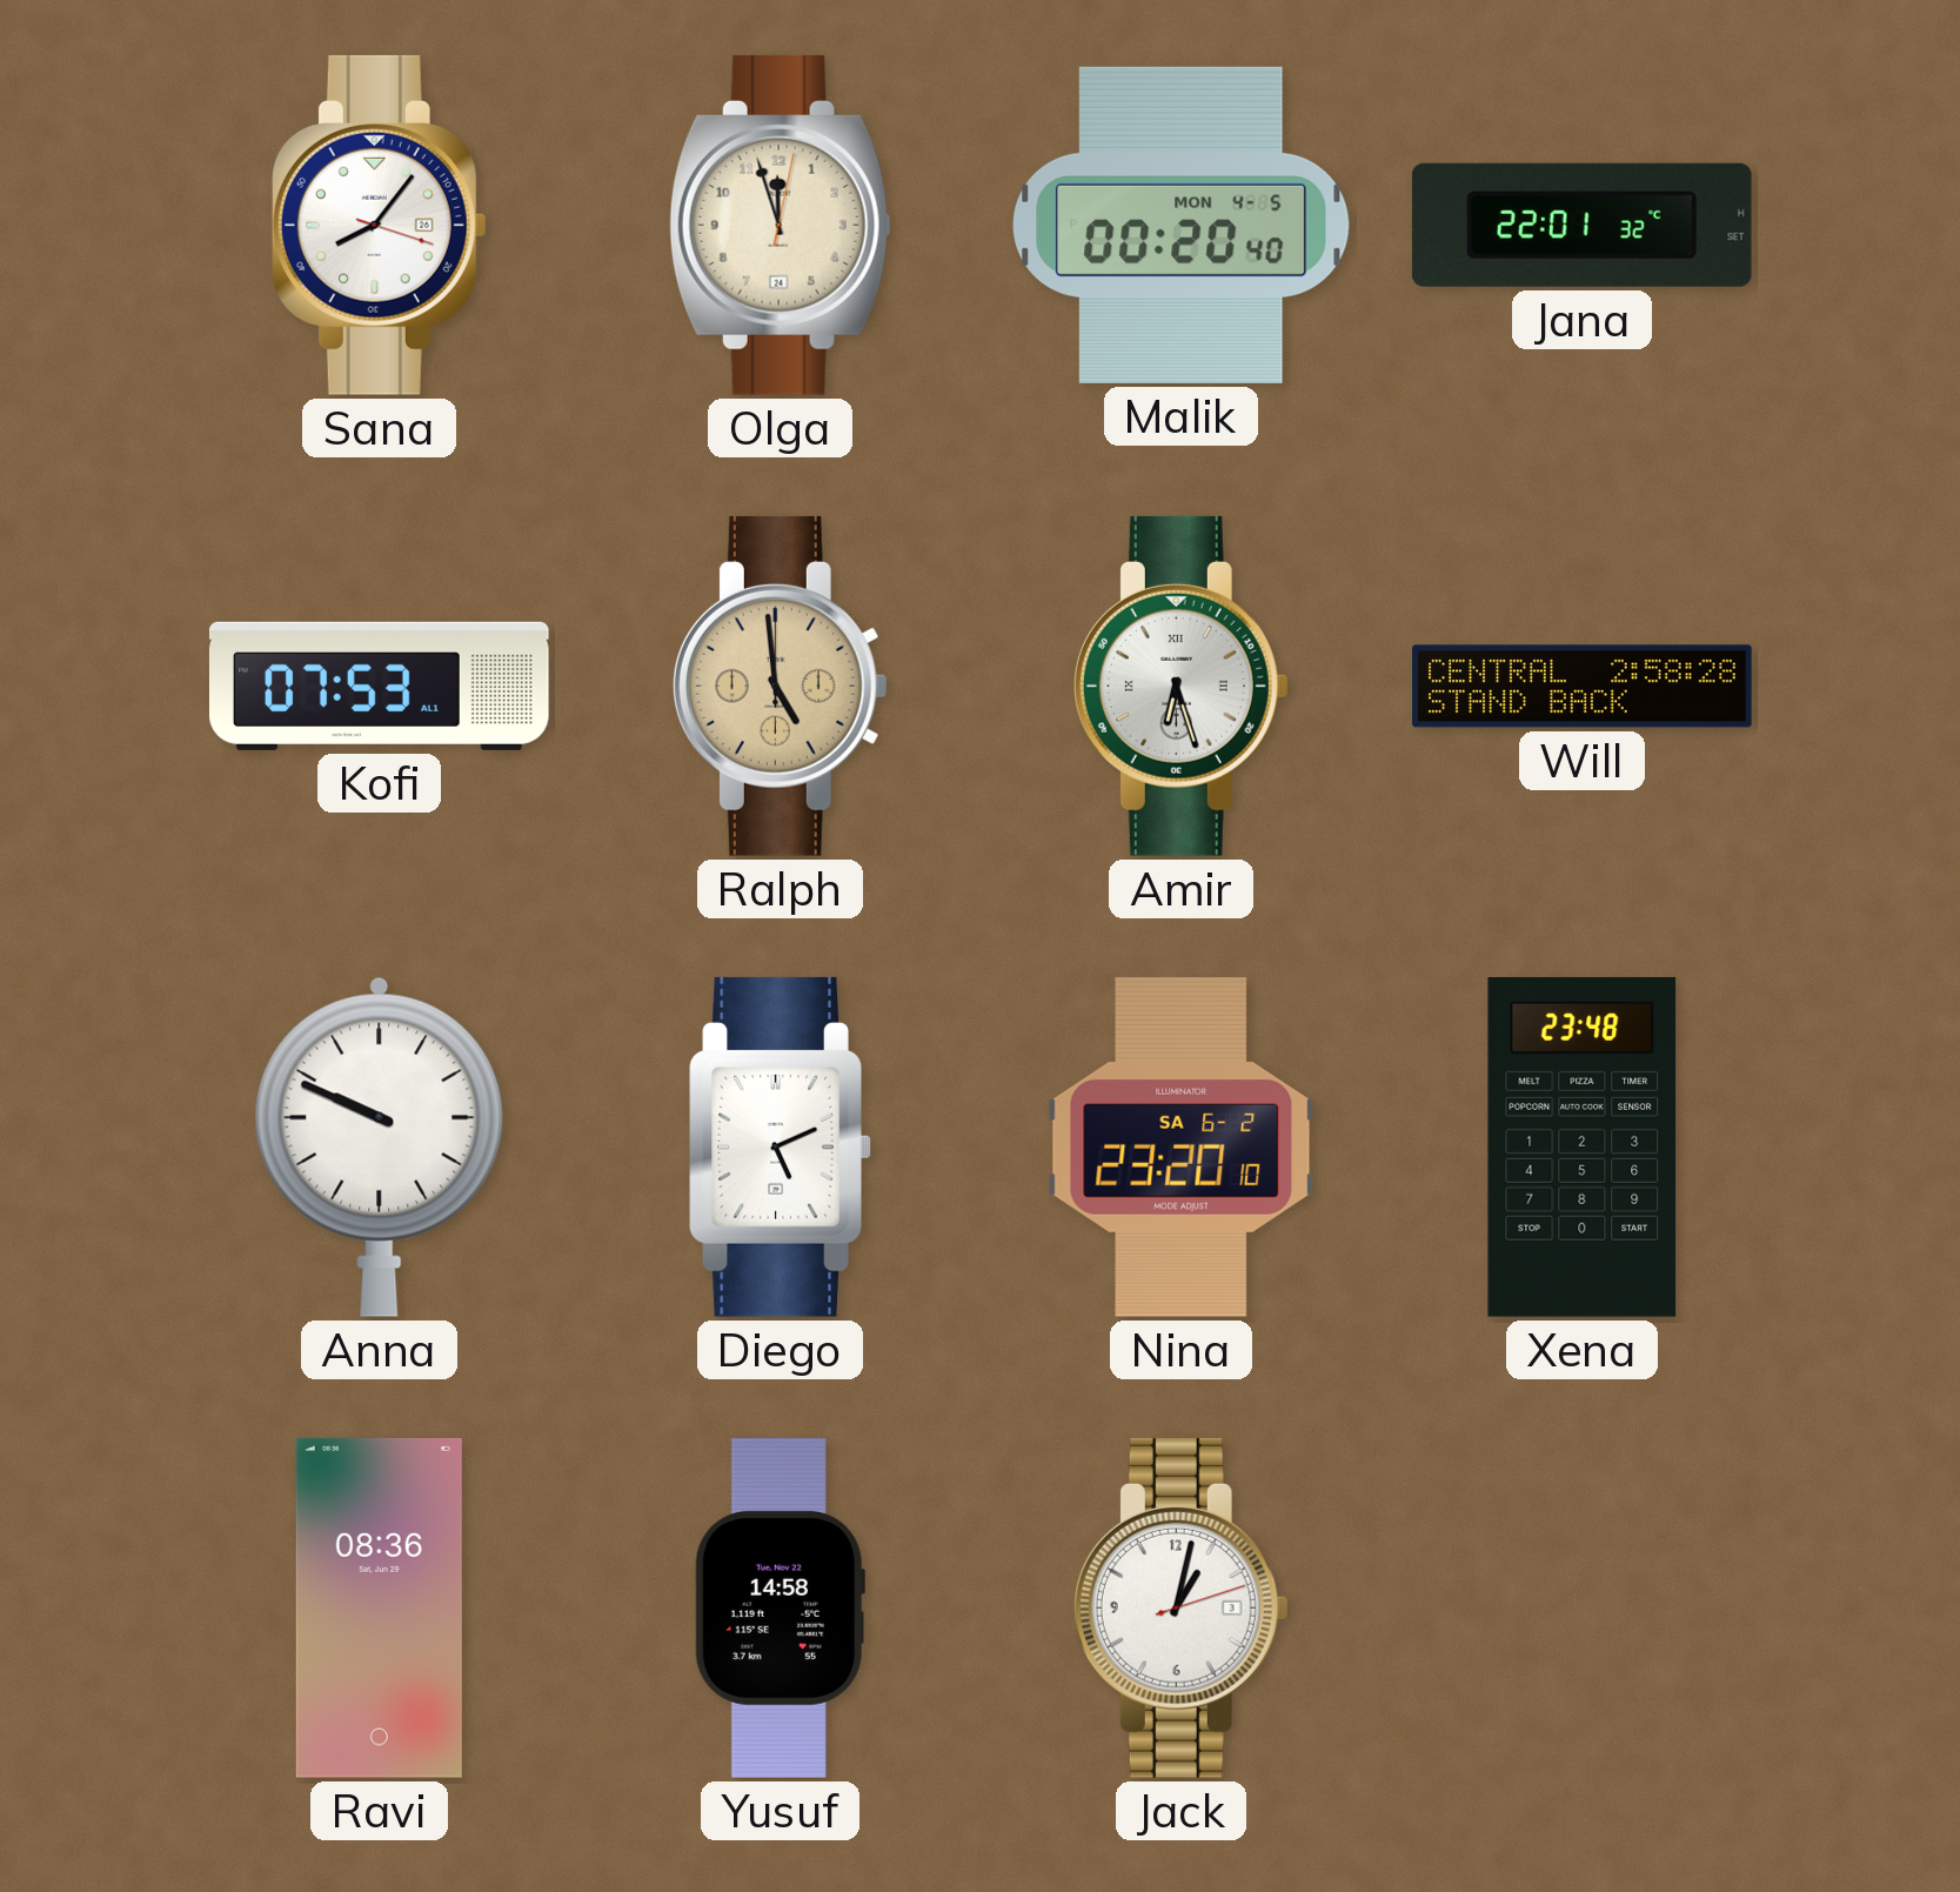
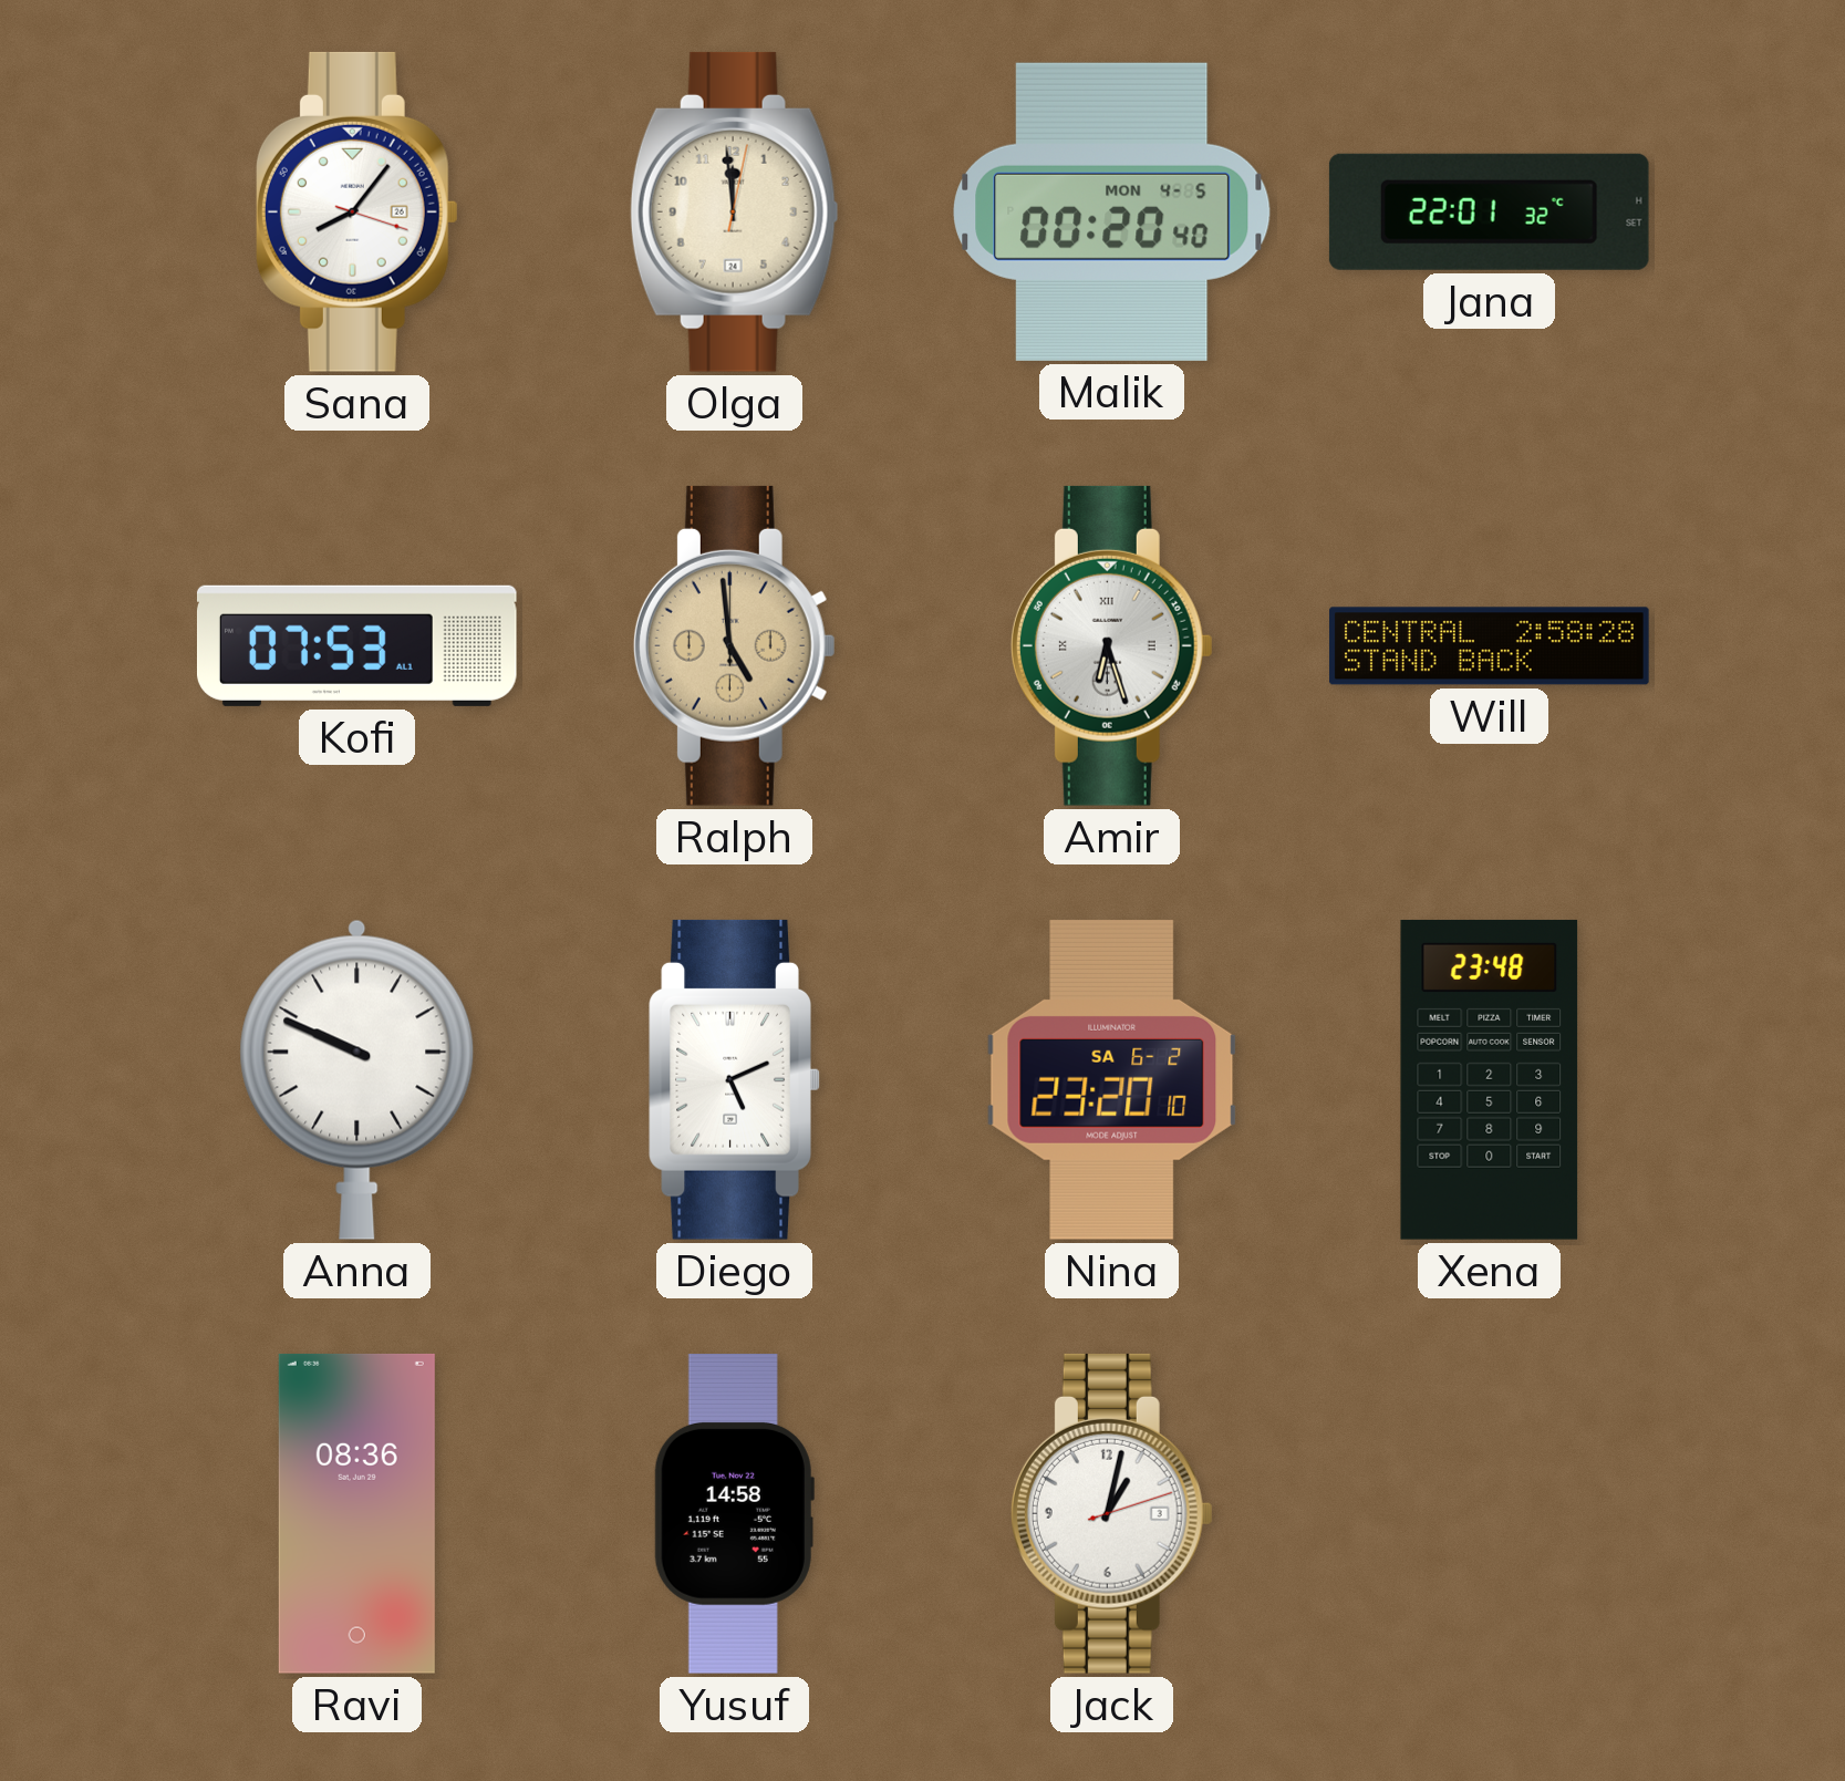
Olga: 11:57 -> 11:59 (734, 211)
